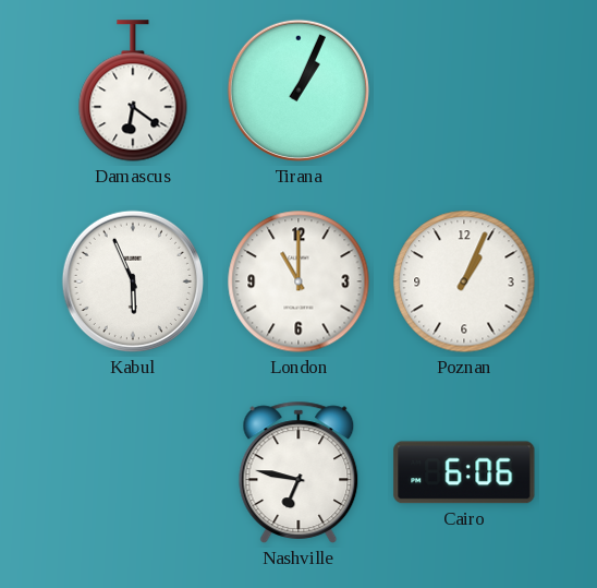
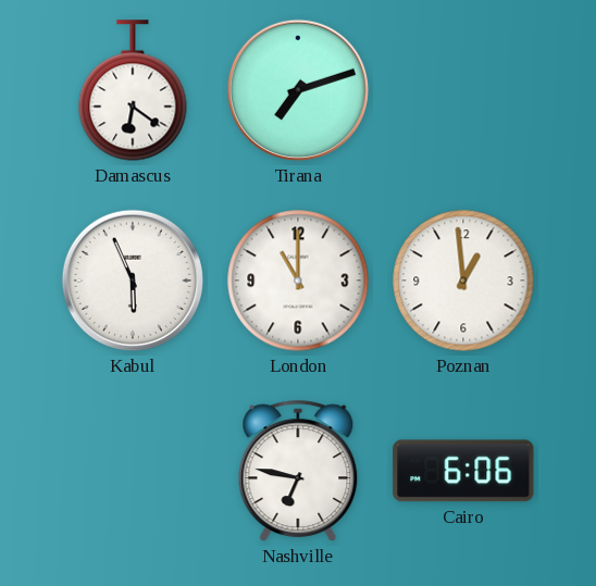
Tirana: 1:04 -> 7:12 (298, 90)
Poznan: 1:04 -> 12:59 (463, 280)
